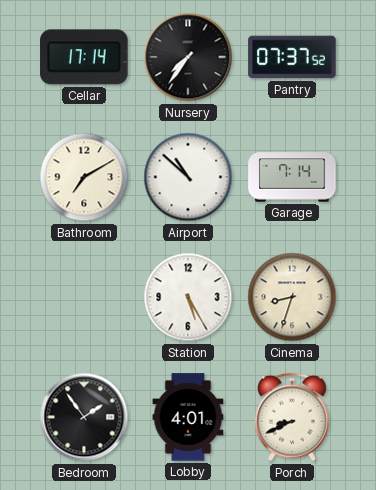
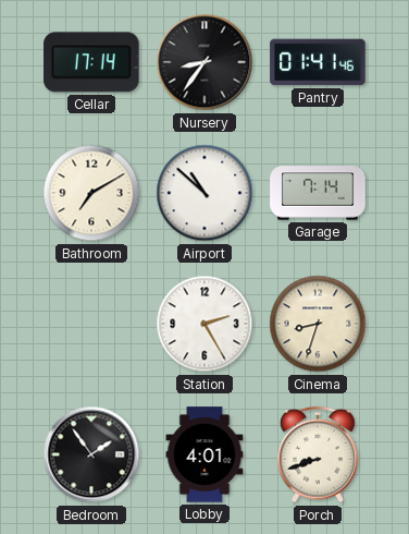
Nursery: 7:36 -> 8:36 (205, 62)
Pantry: 07:37 -> 01:41 (318, 62)
Station: 5:25 -> 2:25 (205, 324)
Porch: 8:41 -> 8:42 (318, 454)
